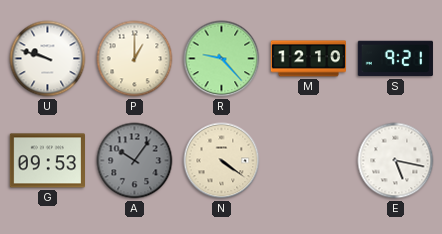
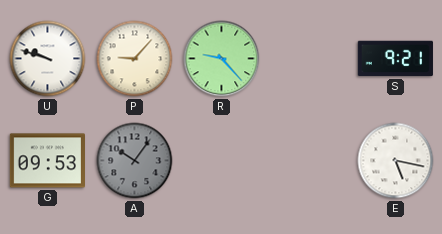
P: 1:00 -> 9:07 (135, 59)
M: 12:10 -> none (308, 59)
N: 4:21 -> none (222, 161)
